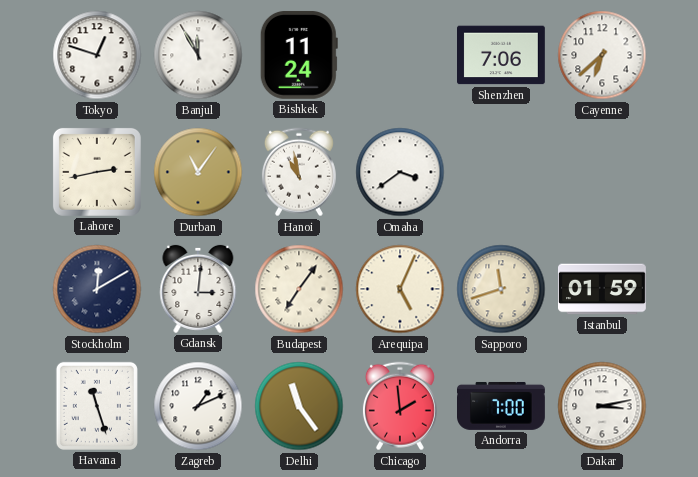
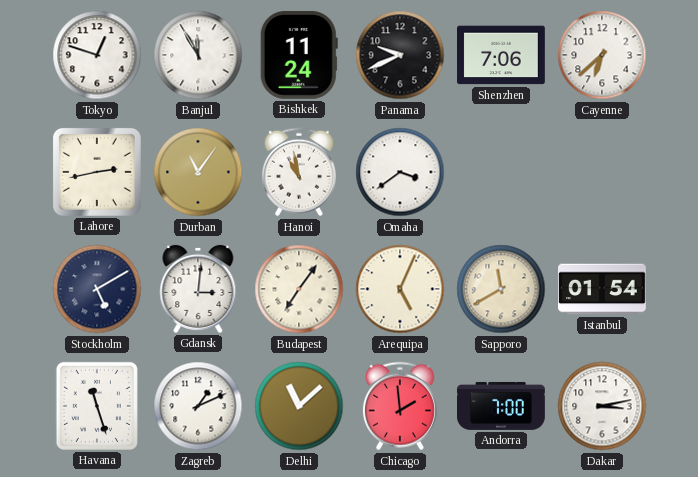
Panama: none -> 9:41 (400, 55)
Stockholm: 12:10 -> 5:10 (97, 289)
Sapporo: 11:42 -> 11:40 (501, 289)
Istanbul: 01:59 -> 01:54 (603, 289)
Delhi: 11:24 -> 11:08 (299, 406)
